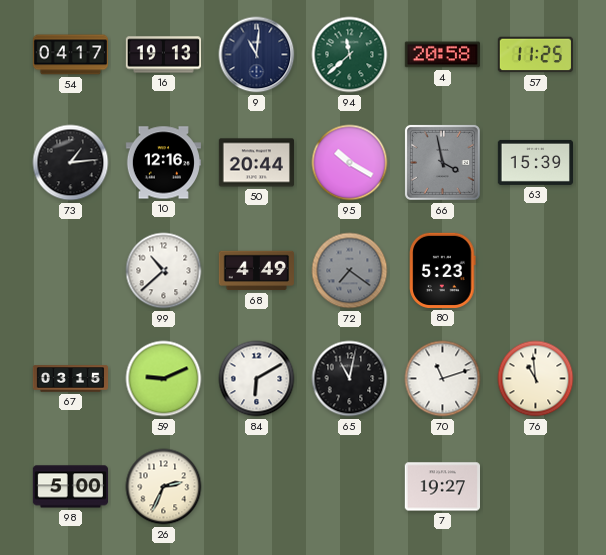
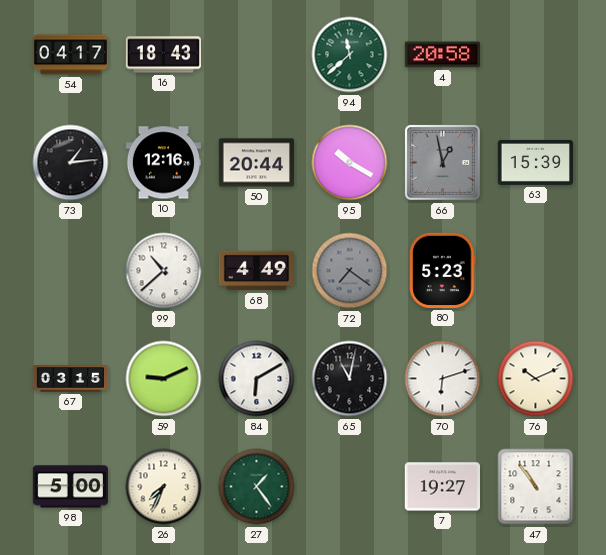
16: 19:13 -> 18:43 (163, 55)
9: 11:01 -> none (257, 55)
57: 11:25 -> none (535, 55)
66: 3:58 -> 12:58 (442, 162)
70: 11:12 -> 6:12 (443, 379)
76: 10:59 -> 10:11 (536, 379)
26: 2:34 -> 7:34 (164, 487)
27: none -> 1:24 (257, 487)
47: none -> 10:54 (536, 487)
